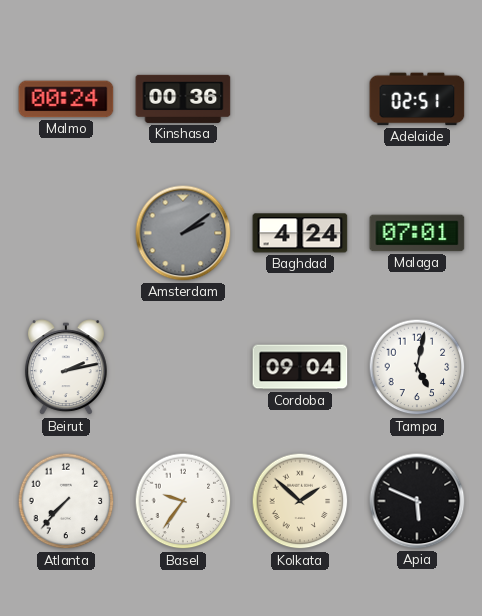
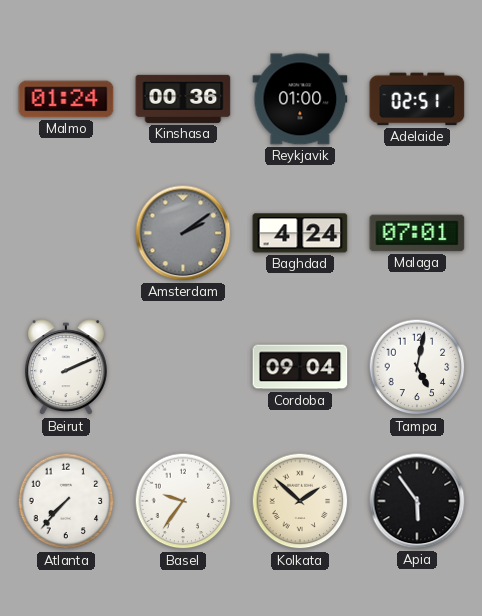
Malmo: 00:24 -> 01:24 (66, 99)
Reykjavik: none -> 01:00 (300, 99)
Beirut: 2:13 -> 2:11 (66, 368)
Apia: 5:49 -> 5:54 (417, 501)
